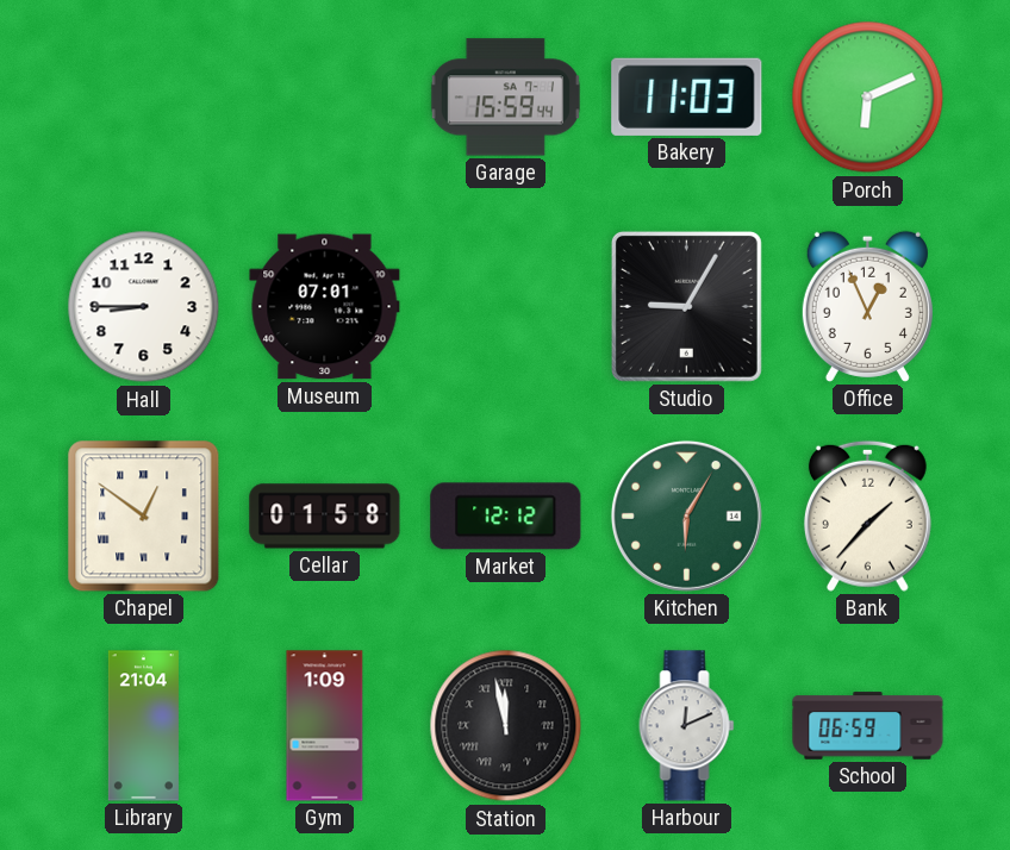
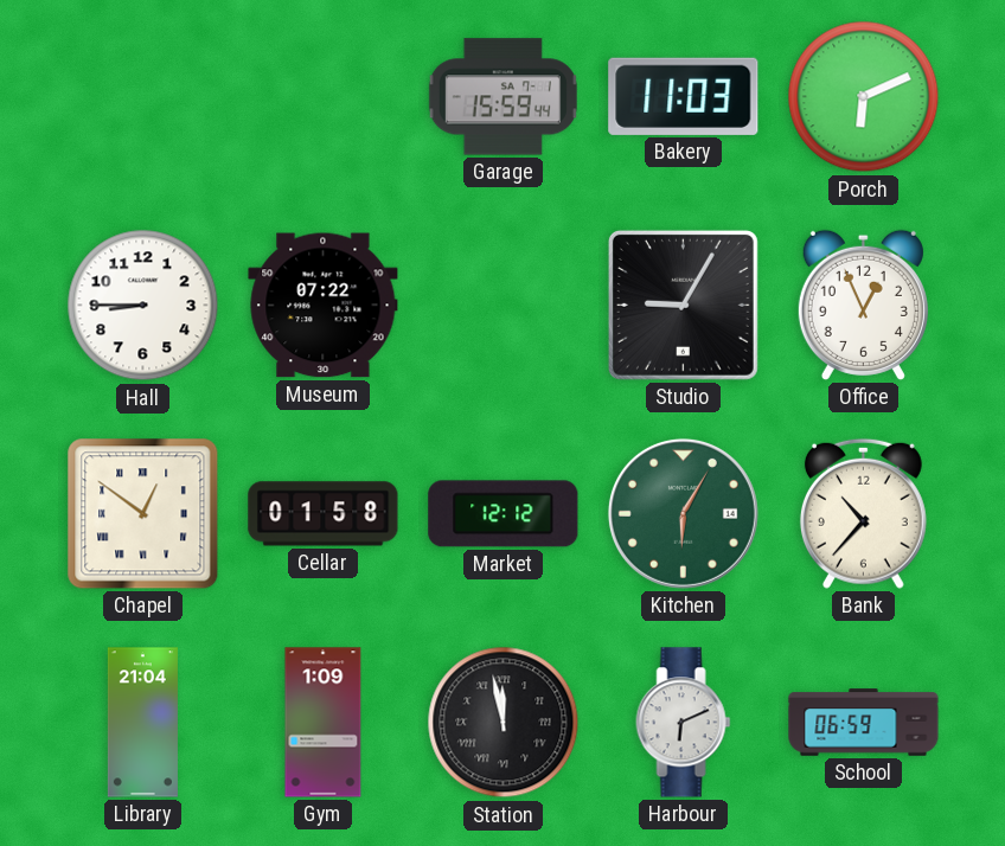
Museum: 07:01 -> 07:22 (324, 306)
Bank: 1:37 -> 10:37 (863, 513)
Harbour: 12:11 -> 6:11 (684, 723)
